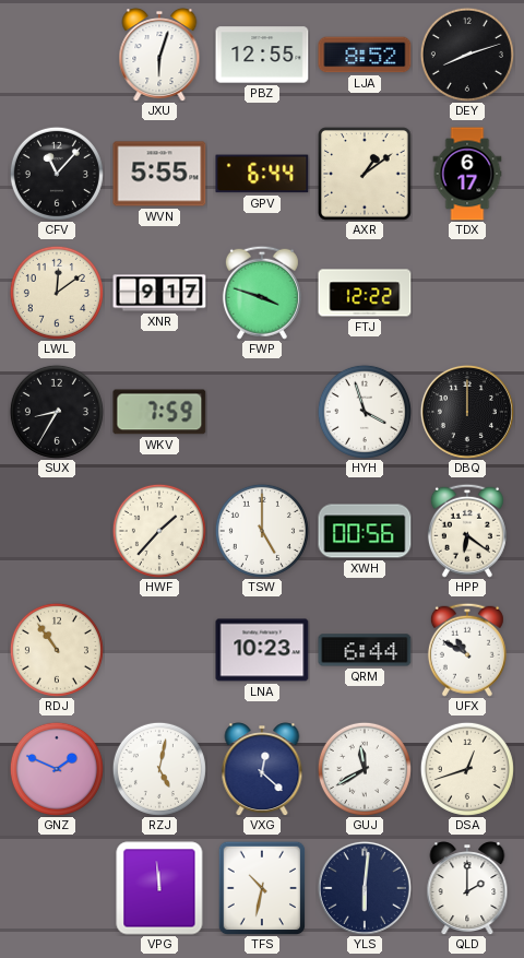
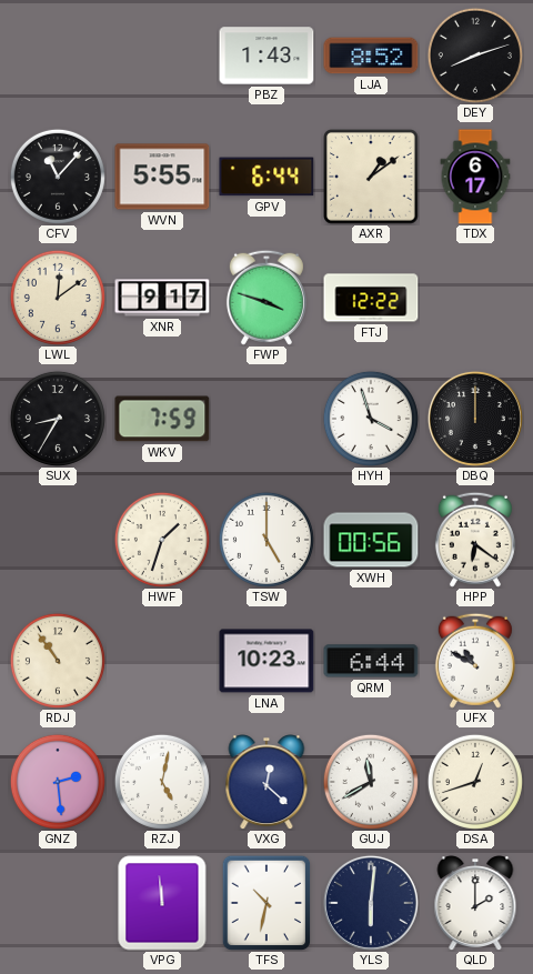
JXU: 6:03 -> none (159, 55)
PBZ: 12:55 -> 1:43 (266, 56)
HWF: 1:37 -> 1:33 (162, 540)
GNZ: 1:49 -> 2:29 (58, 782)
